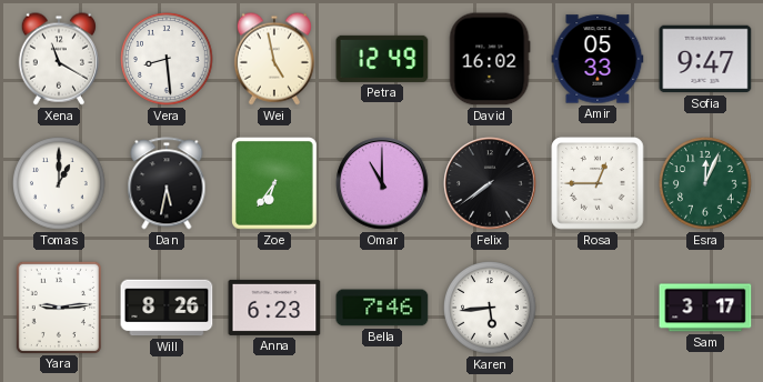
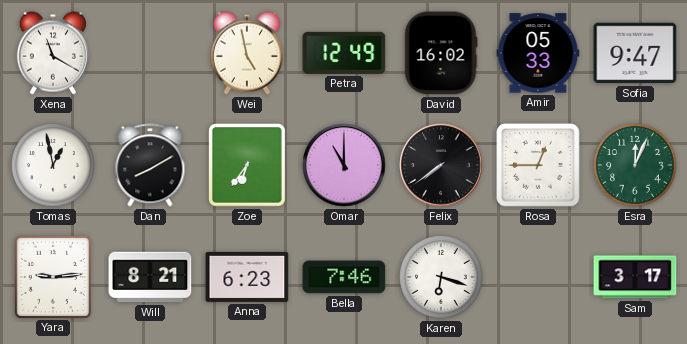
Vera: 8:29 -> none (168, 60)
Tomas: 1:00 -> 12:58 (54, 166)
Dan: 5:32 -> 8:10 (150, 165)
Will: 8:26 -> 8:21 (150, 277)
Karen: 5:44 -> 6:18 (442, 278)
